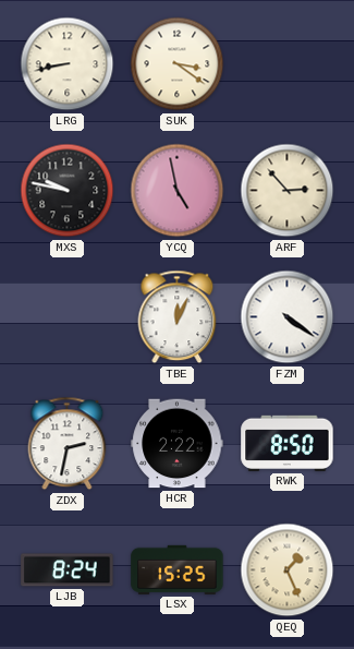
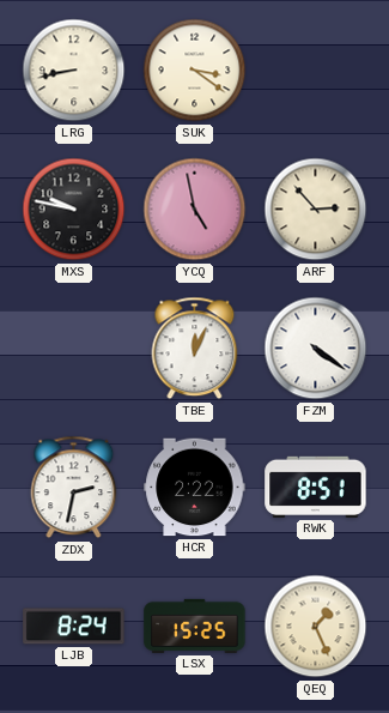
RWK: 8:50 -> 8:51 (316, 487)
